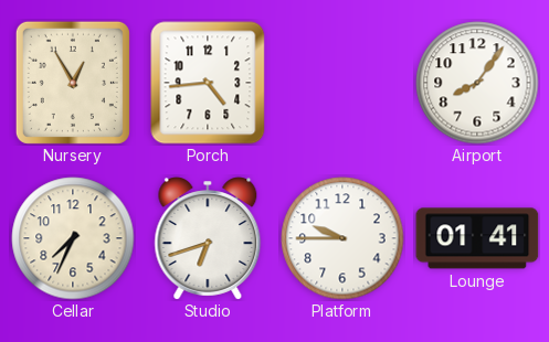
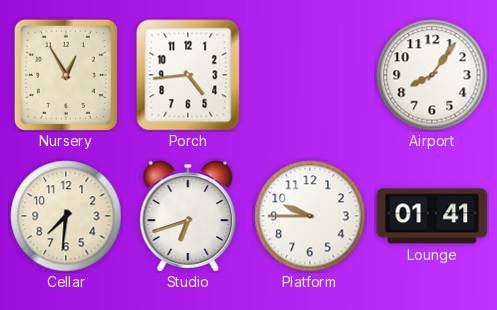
Cellar: 7:34 -> 7:31 (66, 216)
